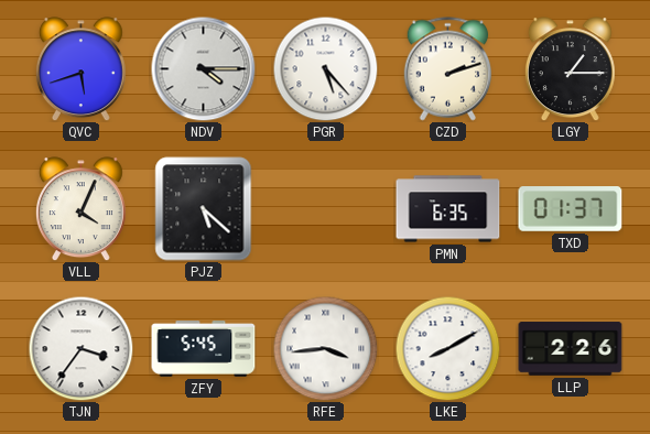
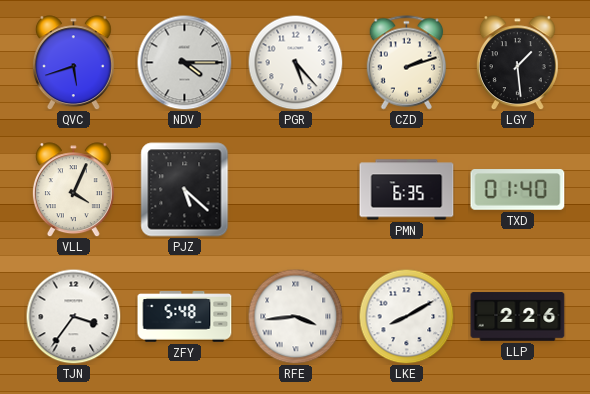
LGY: 1:15 -> 1:29 (517, 63)
TXD: 01:37 -> 01:40 (518, 190)
ZFY: 5:45 -> 5:48 (185, 317)
